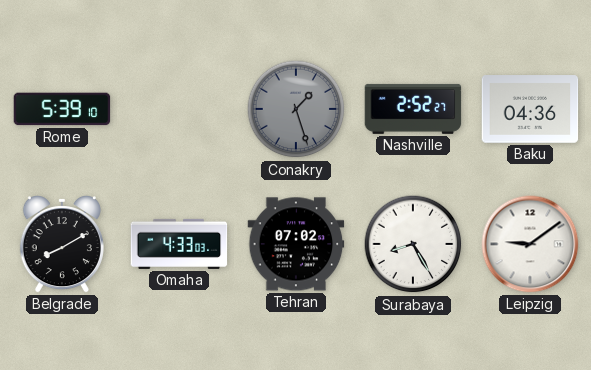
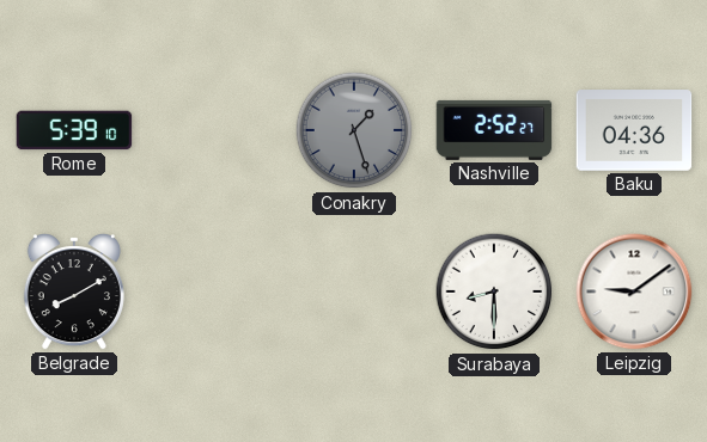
Omaha: 4:33 -> none (179, 244)
Tehran: 07:02 -> none (296, 244)
Surabaya: 8:25 -> 8:30 (494, 291)
